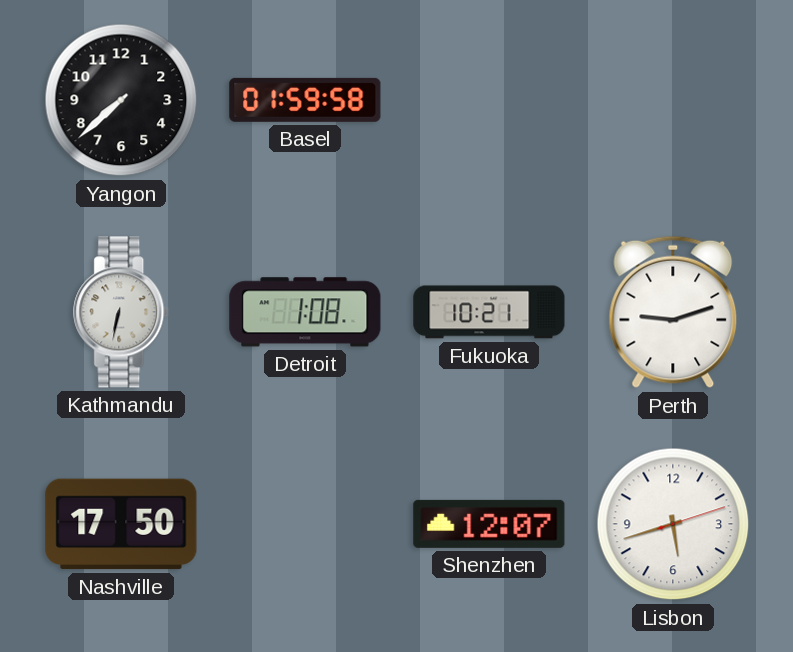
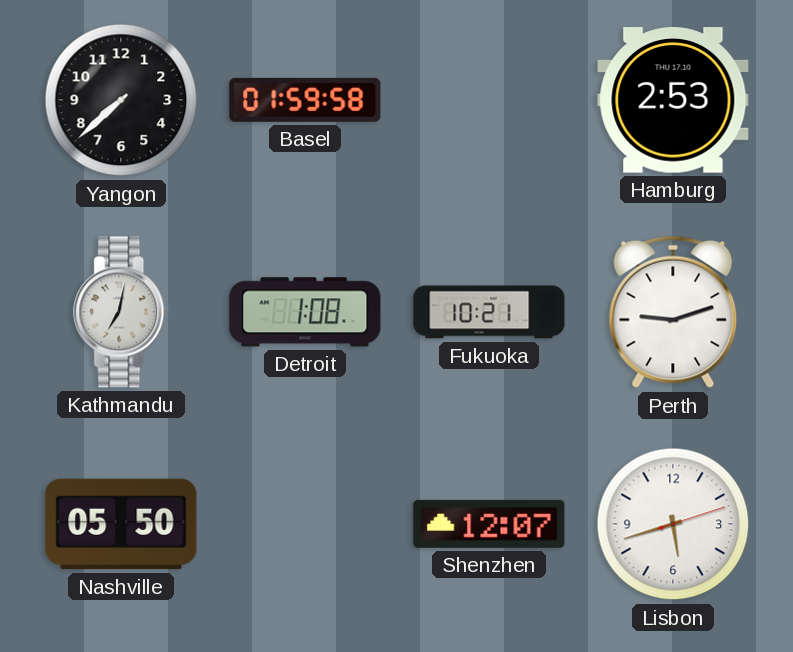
Hamburg: none -> 2:53 (673, 100)
Kathmandu: 6:32 -> 7:02 (122, 312)
Nashville: 17:50 -> 05:50 (121, 524)
